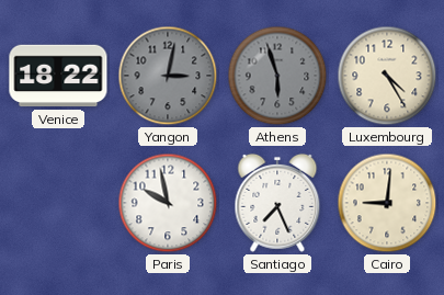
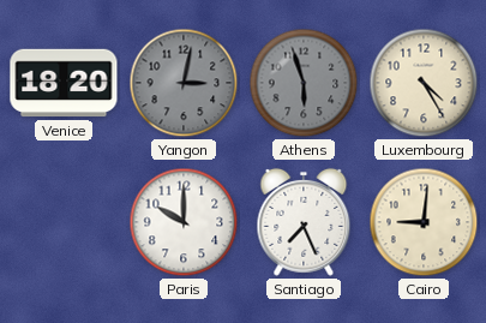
Venice: 18:22 -> 18:20 (64, 83)
Paris: 9:58 -> 10:00 (184, 222)
